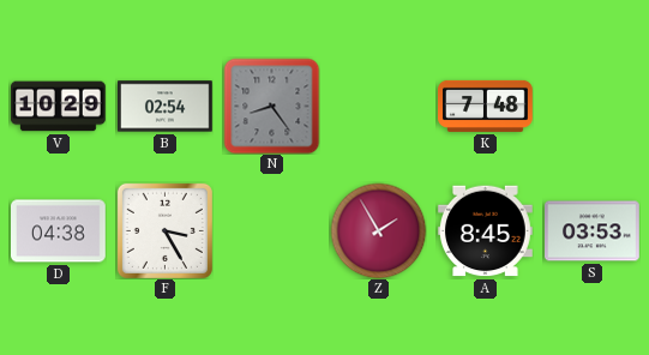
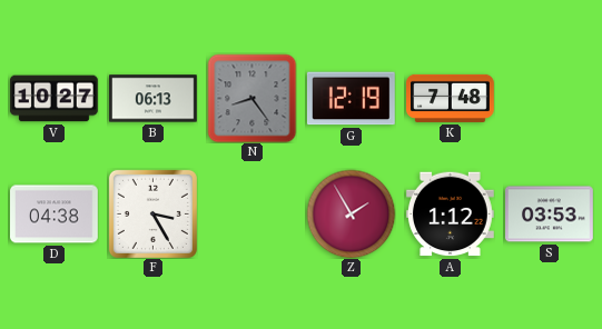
V: 10:29 -> 10:27 (55, 99)
B: 02:54 -> 06:13 (154, 99)
G: none -> 12:19 (351, 99)
A: 8:45 -> 1:12 (451, 215)
